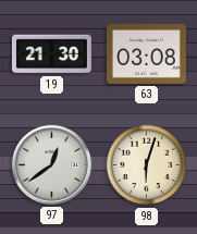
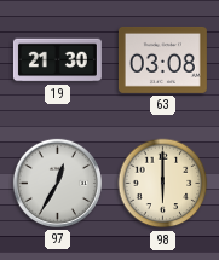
97: 12:39 -> 12:35 (57, 183)
98: 6:03 -> 6:00 (163, 184)
